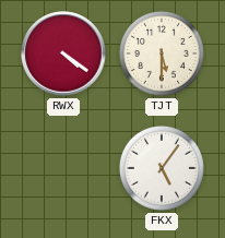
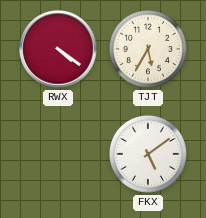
TJT: 5:30 -> 5:35 (148, 49)
FKX: 5:06 -> 5:09 (148, 154)
